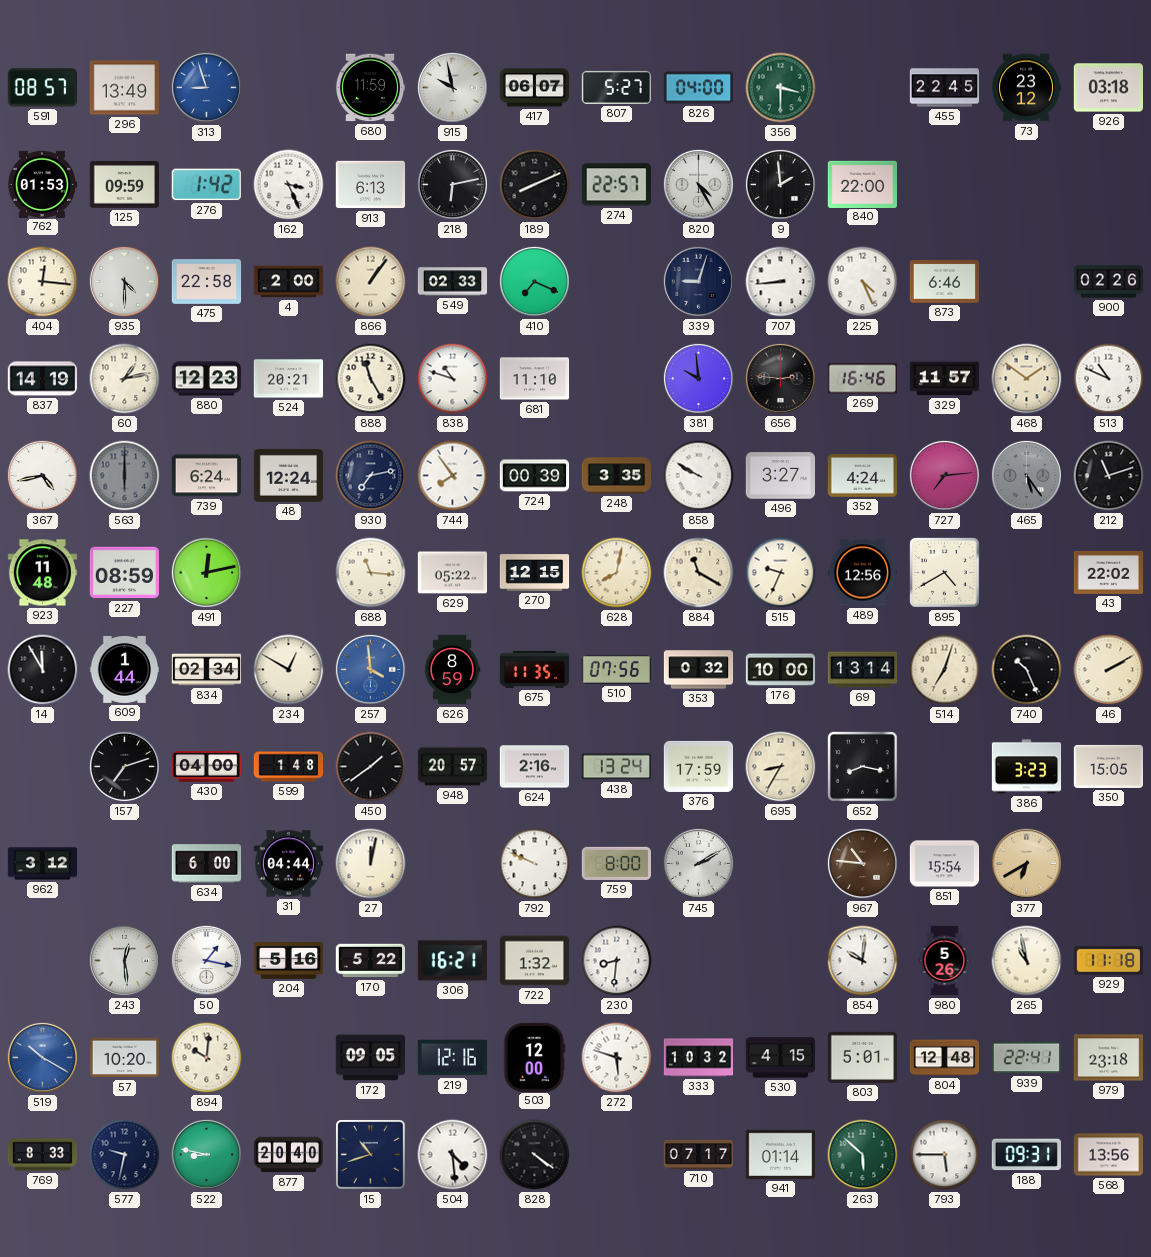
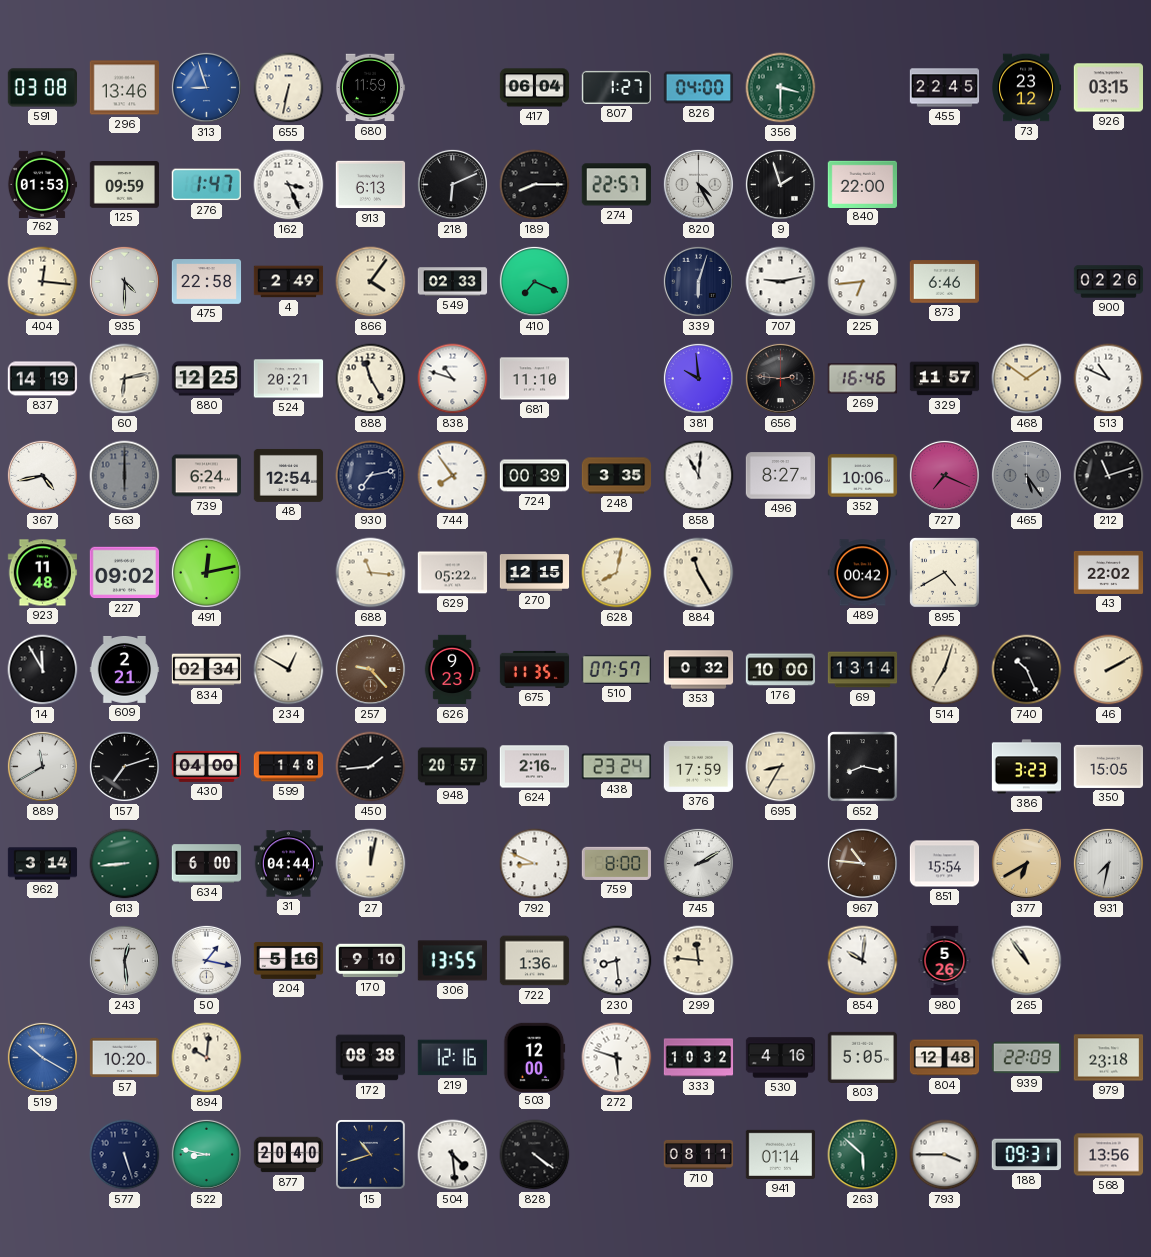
591: 08:57 -> 03:08 (42, 88)
296: 13:49 -> 13:46 (124, 88)
655: none -> 6:32 (289, 88)
915: 9:58 -> none (452, 87)
417: 06:07 -> 06:04 (535, 88)
807: 5:27 -> 1:27 (616, 87)
926: 03:18 -> 03:15 (1109, 88)
276: 1:42 -> 1:47 (206, 185)
218: 6:13 -> 6:11 (452, 184)
189: 8:11 -> 8:15 (535, 185)
9: 1:59 -> 1:57 (780, 184)
4: 2:00 -> 2:49 (289, 282)
866: 1:06 -> 4:06 (371, 282)
339: 9:03 -> 6:03 (698, 281)
707: 8:44 -> 9:13 (781, 282)
225: 4:26 -> 6:44 (863, 282)
60: 1:13 -> 6:13 (125, 379)
880: 12:23 -> 12:25 (207, 379)
48: 12:24 -> 12:54 (289, 475)
858: 9:50 -> 11:01 (699, 476)
496: 3:27 -> 8:27 (781, 476)
352: 4:24 -> 10:06 (863, 476)
727: 7:14 -> 7:19 (944, 475)
227: 08:59 -> 09:02 (124, 573)
884: 11:20 -> 11:25 (699, 573)
515: 9:34 -> none (781, 573)
489: 12:56 -> 00:42 (862, 573)
609: 1:44 -> 2:21 (125, 669)
257: 3:59 -> 9:23 (370, 669)
257 dial: blue -> brown (370, 669)
626: 8:59 -> 9:23 (452, 670)
510: 07:56 -> 07:57 (617, 669)
889: none -> 11:40 (42, 766)
450: 1:39 -> 1:44 (371, 767)
438: 13:24 -> 23:24 (617, 767)
962: 3:12 -> 3:14 (43, 864)
613: none -> 8:44 (125, 864)
792: 9:49 -> 8:49 (535, 864)
931: none -> 7:32 (1108, 863)
170: 5:22 -> 9:10 (371, 961)
306: 16:21 -> 13:55 (452, 961)
722: 1:32 -> 1:36 (535, 961)
230: 8:31 -> 8:29 (617, 961)
299: none -> 11:46 (699, 961)
265: 10:58 -> 10:54 (1027, 961)
929: 11:18 -> none (1108, 960)
172: 09:05 -> 08:38 (371, 1058)
530: 4:15 -> 4:16 (781, 1058)
803: 5:01 -> 5:05 (862, 1057)
939: 22:41 -> 22:09 (1026, 1058)
769: 8:33 -> none (43, 1155)
577: 9:32 -> 5:27 (125, 1155)
710: 07:17 -> 08:11 (699, 1154)
793: 5:45 -> 3:45 (945, 1155)
